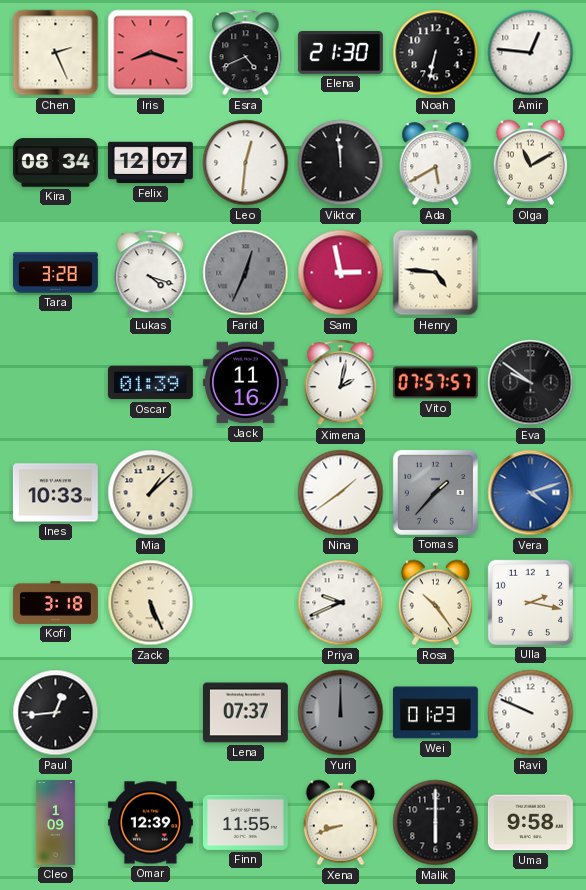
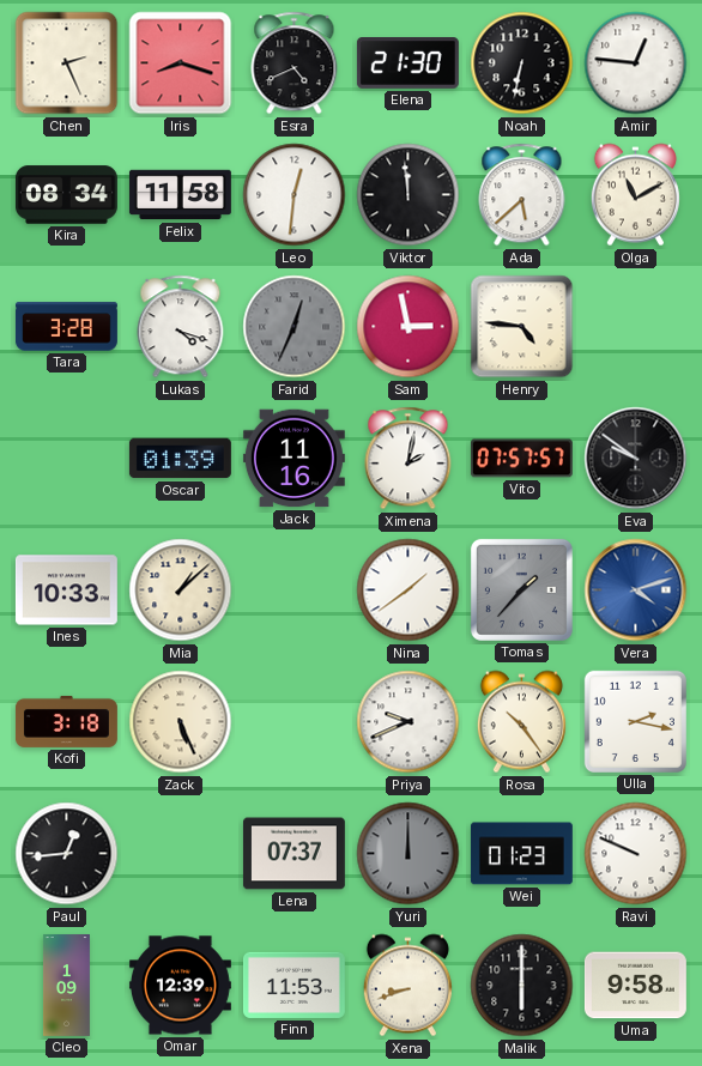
Felix: 12:07 -> 11:58 (180, 195)
Ada: 5:40 -> 5:38 (522, 195)
Finn: 11:55 -> 11:53 (293, 985)
